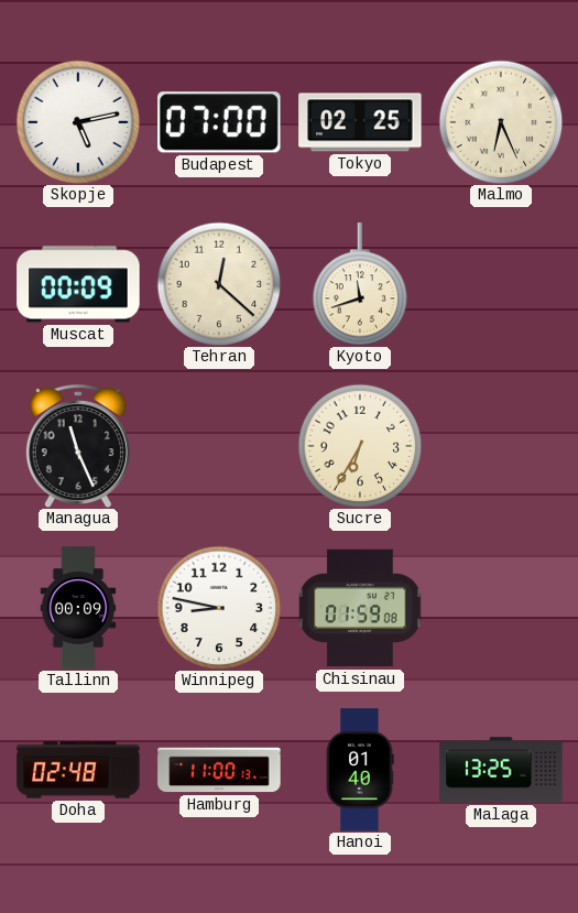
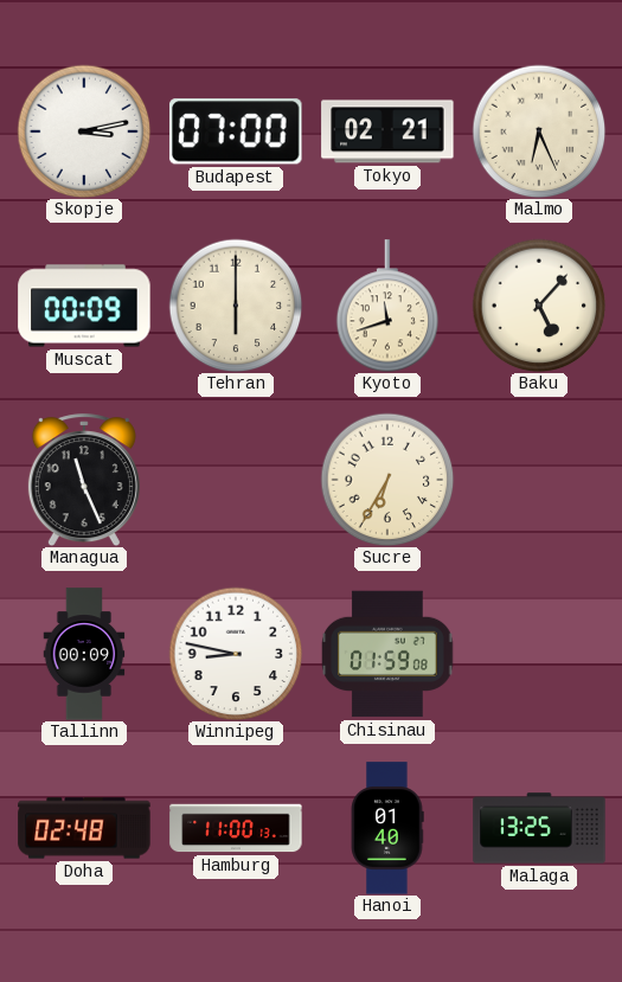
Skopje: 5:13 -> 3:13 (84, 131)
Tokyo: 02:25 -> 02:21 (387, 131)
Tehran: 12:22 -> 6:00 (236, 306)
Baku: none -> 5:07 (539, 306)
